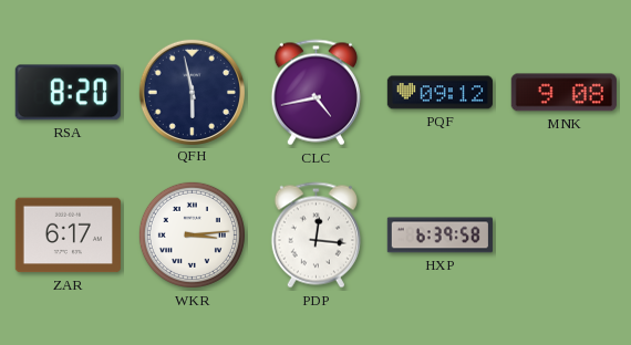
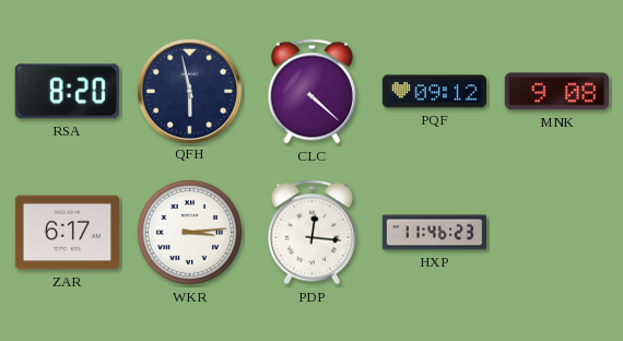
CLC: 4:43 -> 4:22 (311, 92)
HXP: 6:39 -> 11:46 (434, 233)
